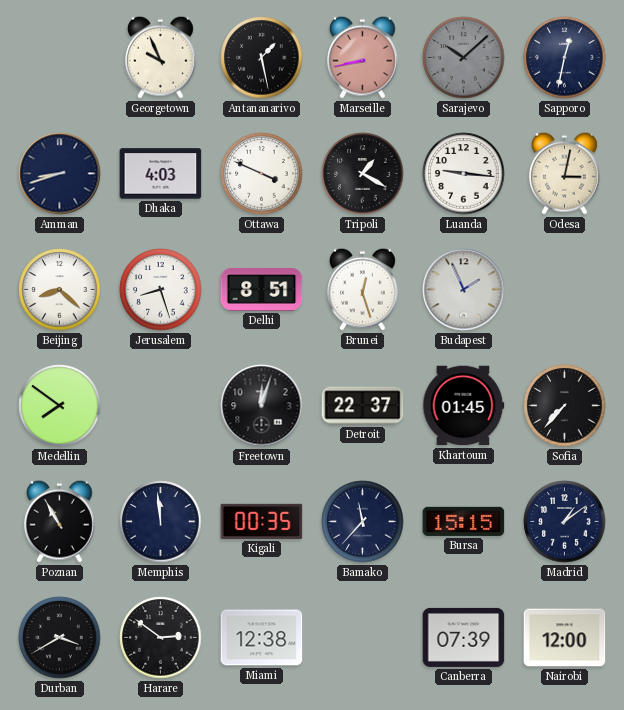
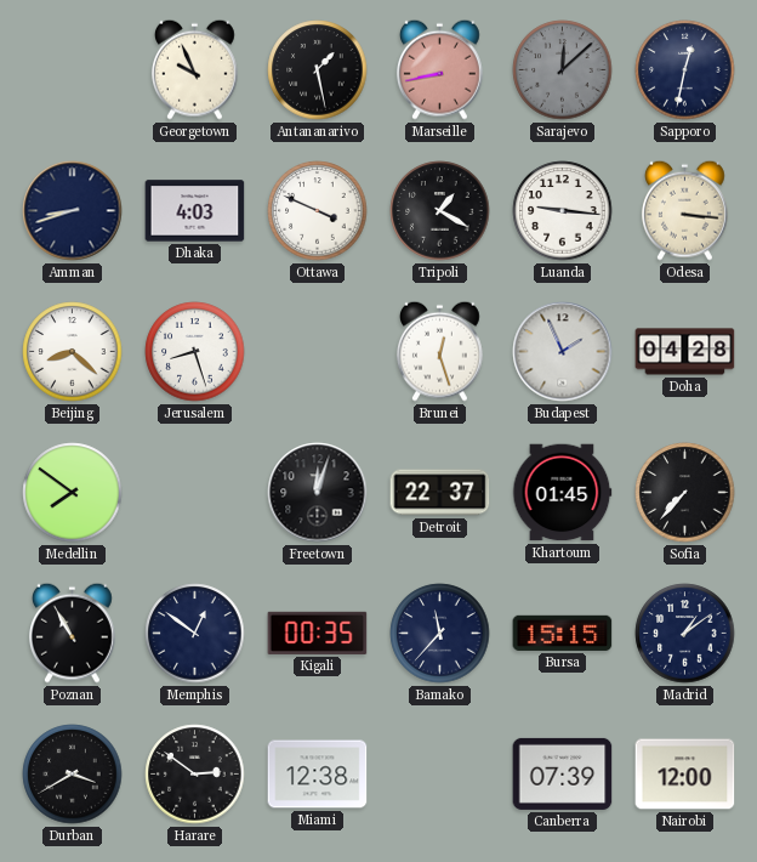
Sarajevo: 10:08 -> 12:08 (563, 70)
Odesa: 3:02 -> 3:16 (685, 210)
Delhi: 8:51 -> none (262, 289)
Doha: none -> 04:28 (685, 352)
Memphis: 11:59 -> 12:51 (195, 634)
